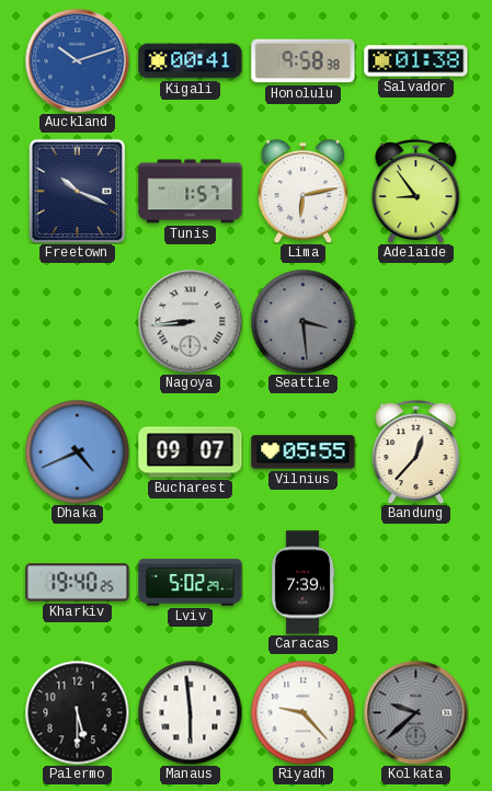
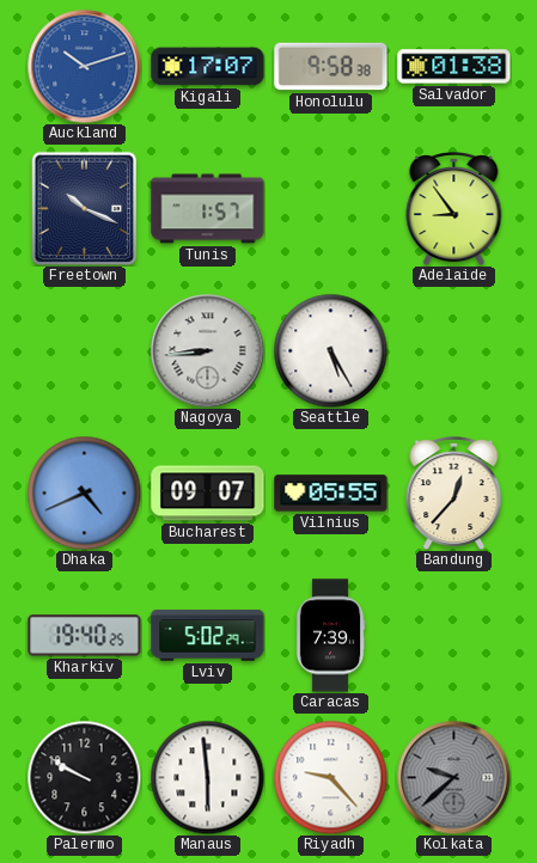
Kigali: 00:41 -> 17:07 (208, 67)
Lima: 6:13 -> none (304, 191)
Seattle: 3:29 -> 5:25 (330, 350)
Seattle dial: grey -> white (330, 350)
Palermo: 5:30 -> 9:50 (84, 777)
